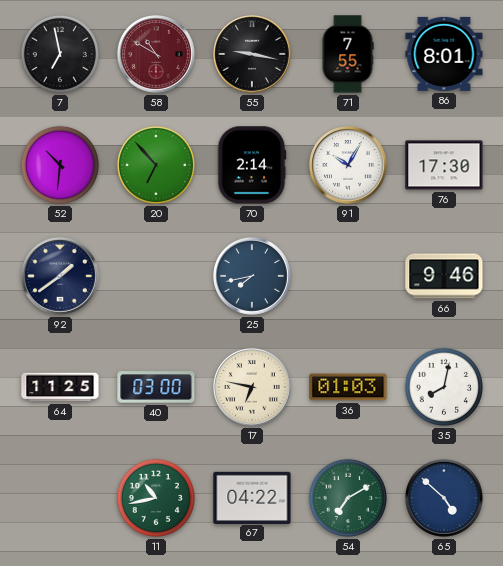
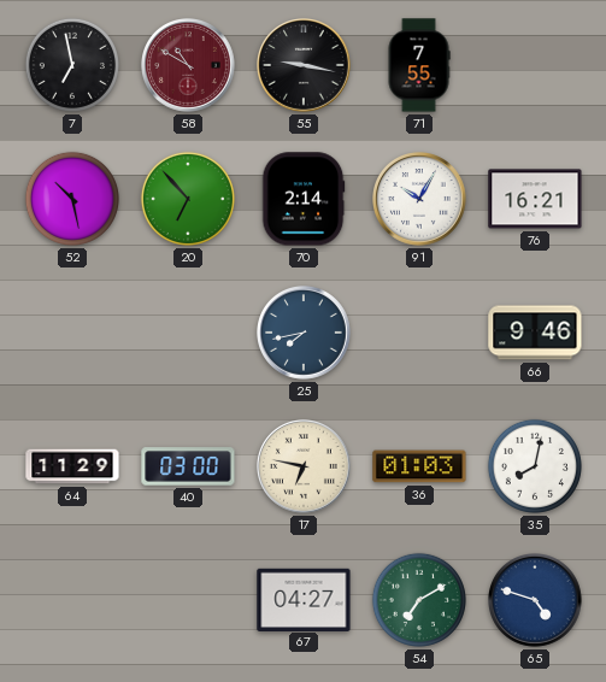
86: 8:01 -> none (444, 54)
52: 10:31 -> 10:28 (72, 199)
76: 17:30 -> 16:21 (535, 199)
92: 1:39 -> none (61, 277)
64: 11:25 -> 11:29 (72, 466)
11: 10:43 -> none (156, 498)
67: 04:22 -> 04:27 (304, 599)
65: 4:52 -> 4:48 (536, 601)
